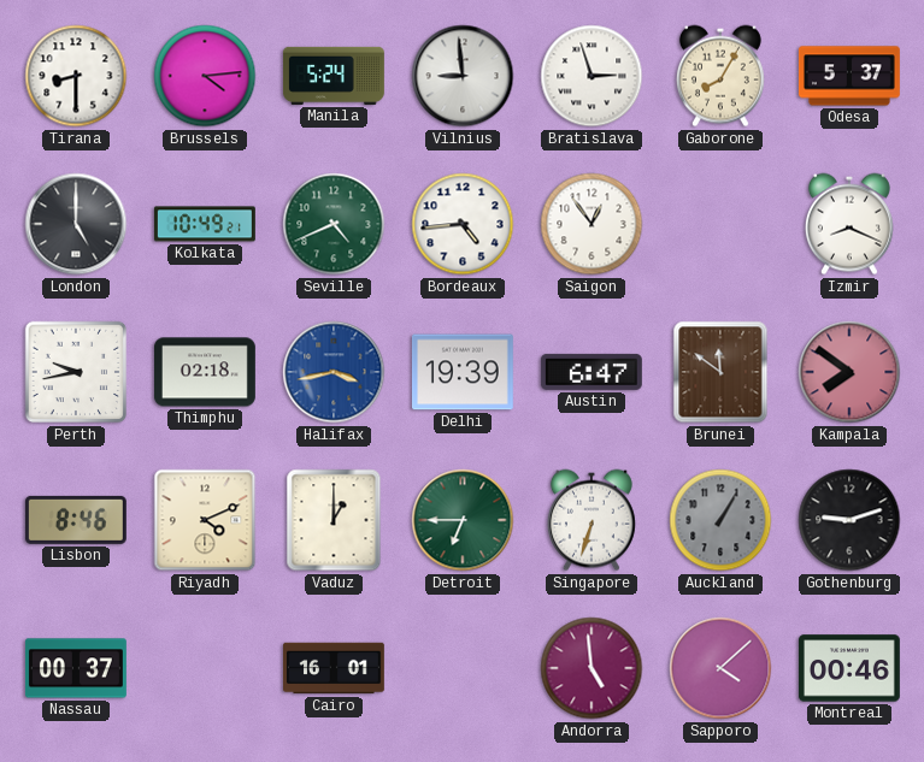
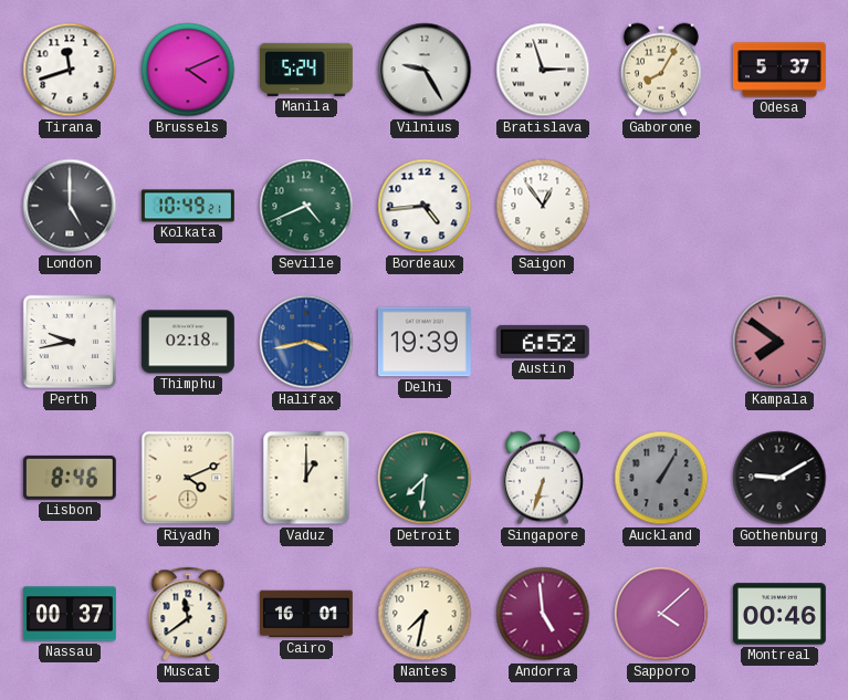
Tirana: 8:30 -> 11:42 (70, 70)
Brussels: 4:14 -> 4:11 (188, 70)
Vilnius: 8:59 -> 9:25 (425, 70)
Izmir: 8:19 -> none (849, 224)
Austin: 6:47 -> 6:52 (543, 342)
Brunei: 11:51 -> none (720, 372)
Detroit: 6:45 -> 7:31 (425, 478)
Gothenburg: 9:12 -> 9:10 (779, 478)
Muscat: none -> 11:39 (188, 614)
Nantes: none -> 7:32 (425, 614)
